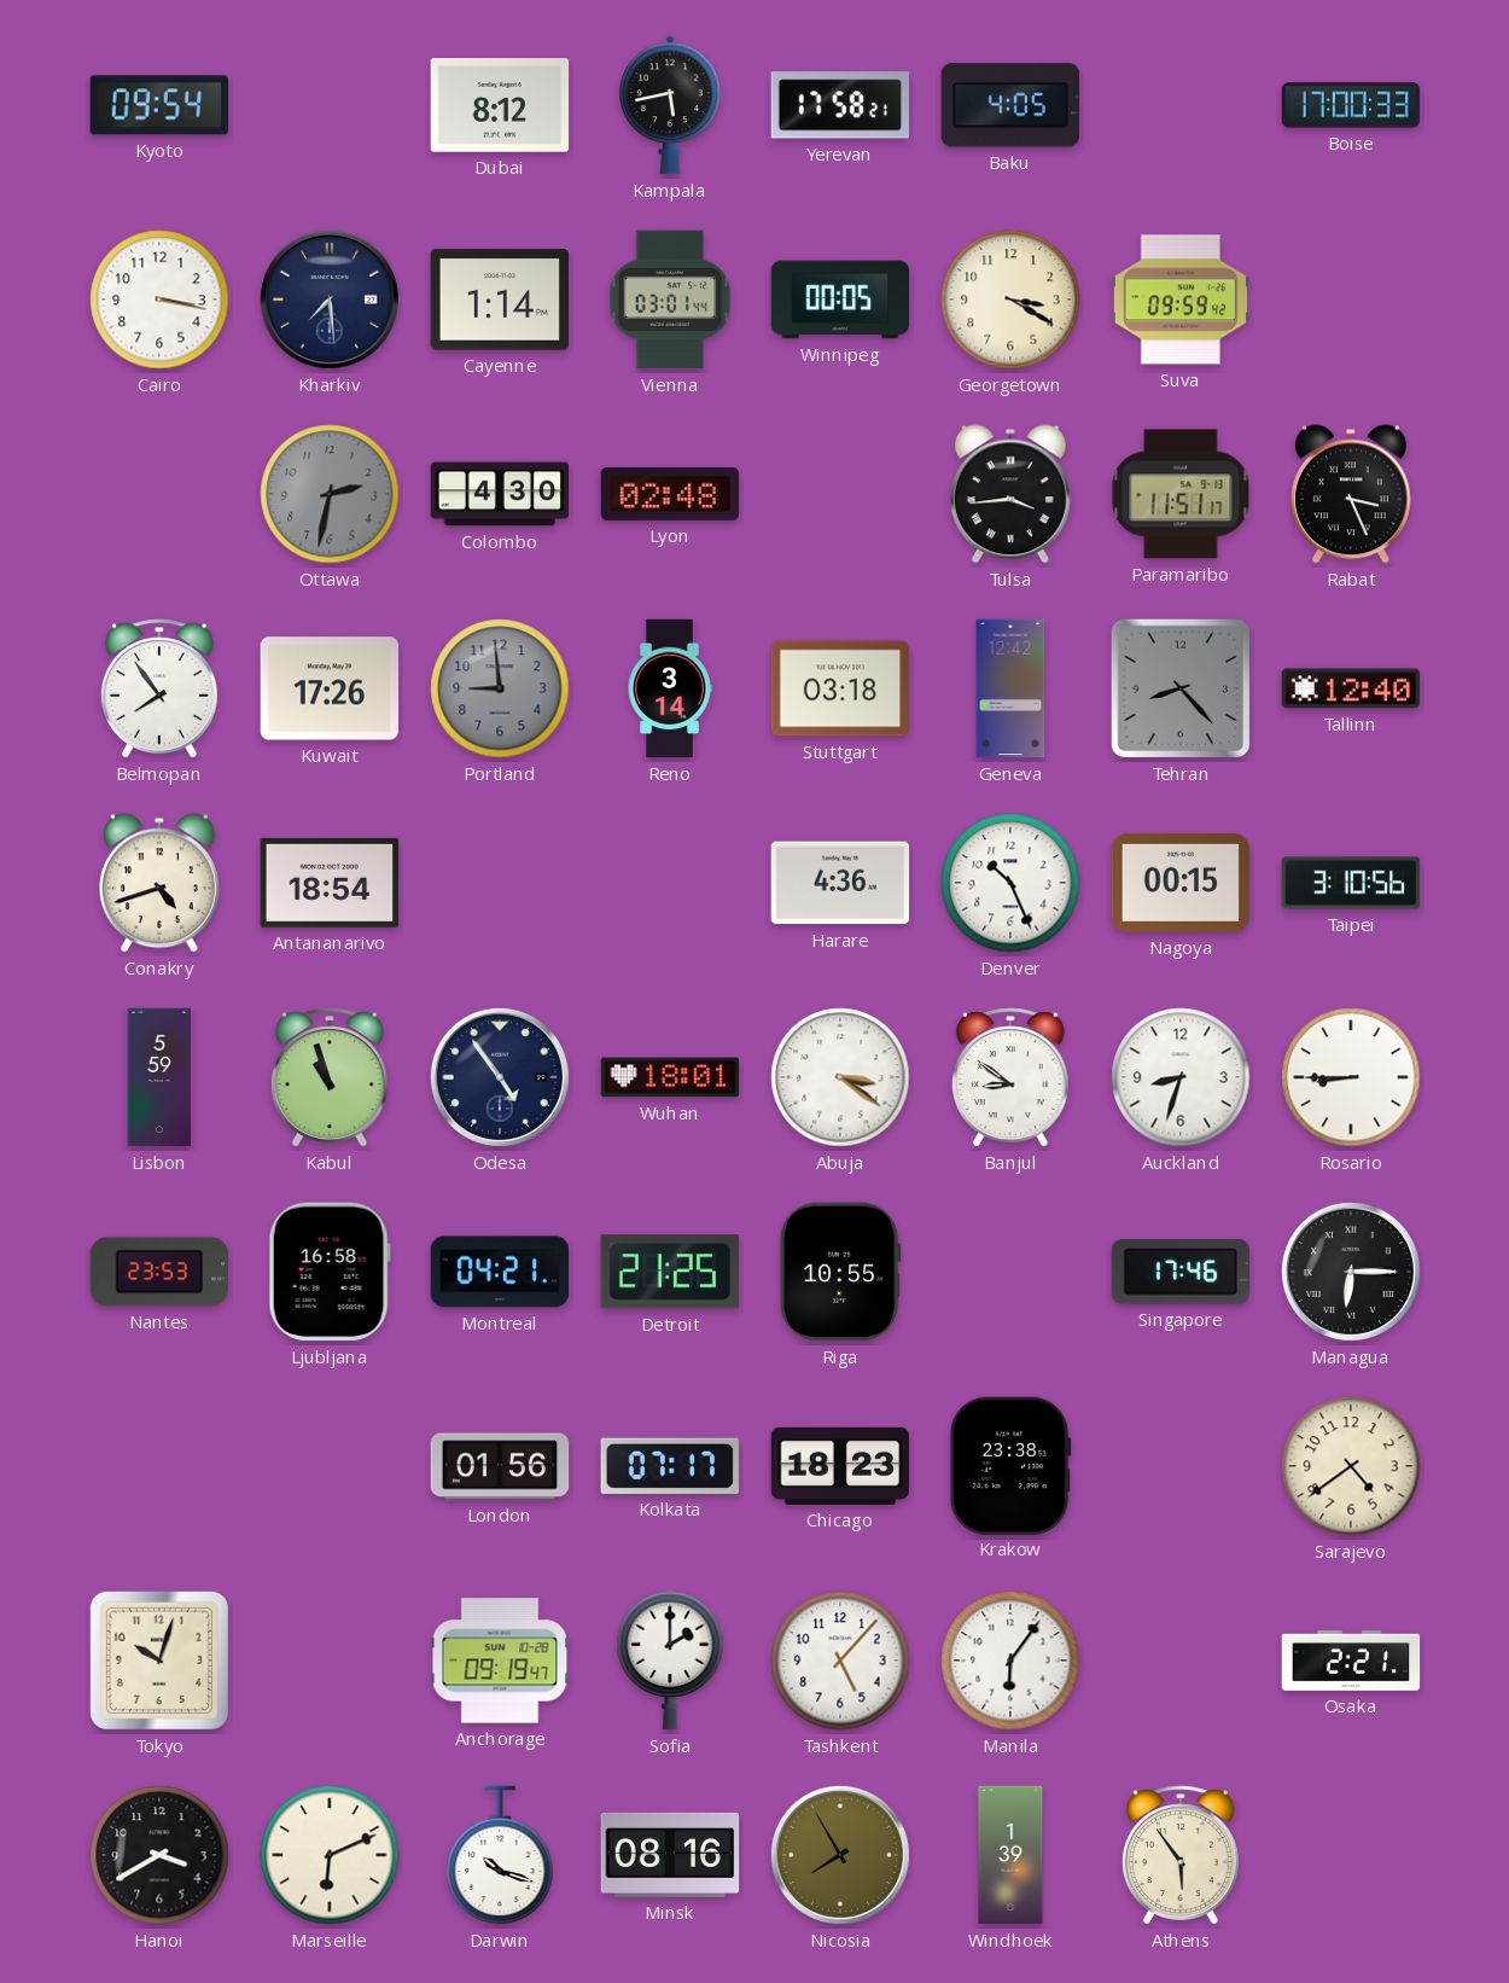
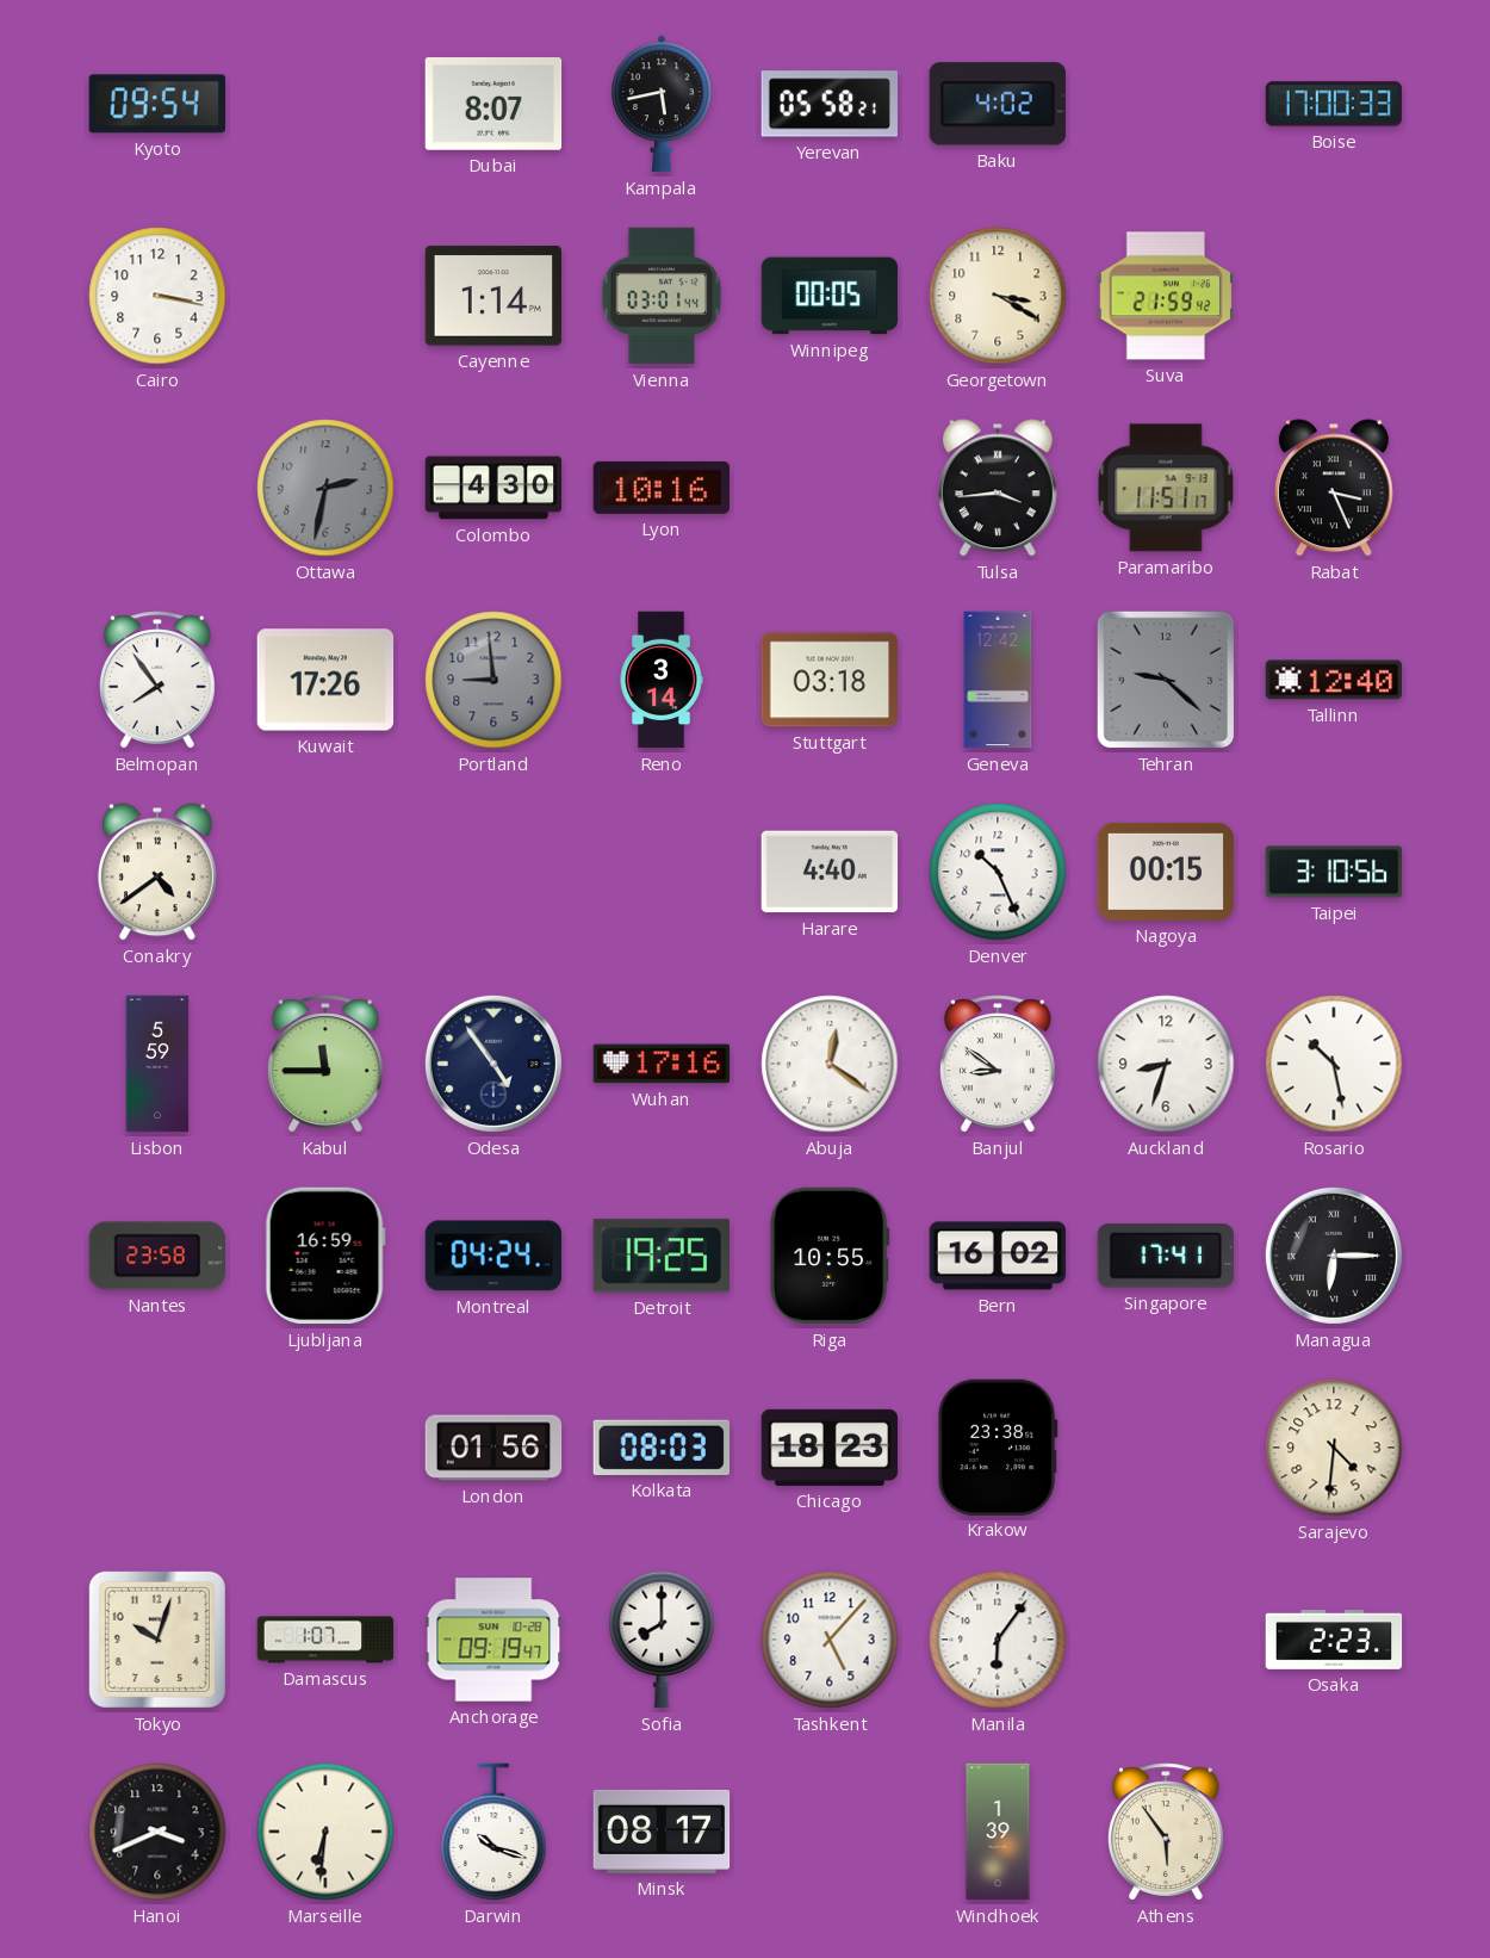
Dubai: 8:12 -> 8:07 (493, 105)
Yerevan: 17:58 -> 05:58 (828, 104)
Baku: 4:05 -> 4:02 (997, 104)
Kharkiv: 7:29 -> none (330, 300)
Suva: 09:59 -> 21:59 (1166, 296)
Lyon: 02:48 -> 10:16 (662, 488)
Tehran: 8:23 -> 9:22 (1166, 680)
Conakry: 4:42 -> 4:39 (157, 872)
Antananarivo: 18:54 -> none (330, 883)
Harare: 4:36 -> 4:40 (830, 872)
Kabul: 10:57 -> 11:45 (325, 1064)
Wuhan: 18:01 -> 17:16 (662, 1064)
Abuja: 3:21 -> 12:21 (830, 1064)
Rosario: 8:45 -> 10:28 (1334, 1064)
Nantes: 23:53 -> 23:58 (156, 1256)
Ljubljana: 16:58 -> 16:59 (325, 1256)
Montreal: 04:21 -> 04:24 (493, 1256)
Detroit: 21:25 -> 19:25 (662, 1256)
Bern: none -> 16:02 (998, 1256)
Singapore: 17:46 -> 17:41 (1166, 1256)
Kolkata: 07:17 -> 08:03 (660, 1448)
Sarajevo: 4:39 -> 4:31 (1334, 1448)
Damascus: none -> 1:07 (325, 1640)
Sofia: 2:00 -> 8:00 (662, 1640)
Osaka: 2:21 -> 2:23 (1334, 1641)
Hanoi: 3:40 -> 3:41 (157, 1832)
Marseille: 6:11 -> 6:31 (325, 1832)
Minsk: 08:16 -> 08:17 (662, 1832)
Nicosia: 7:55 -> none (840, 1855)
